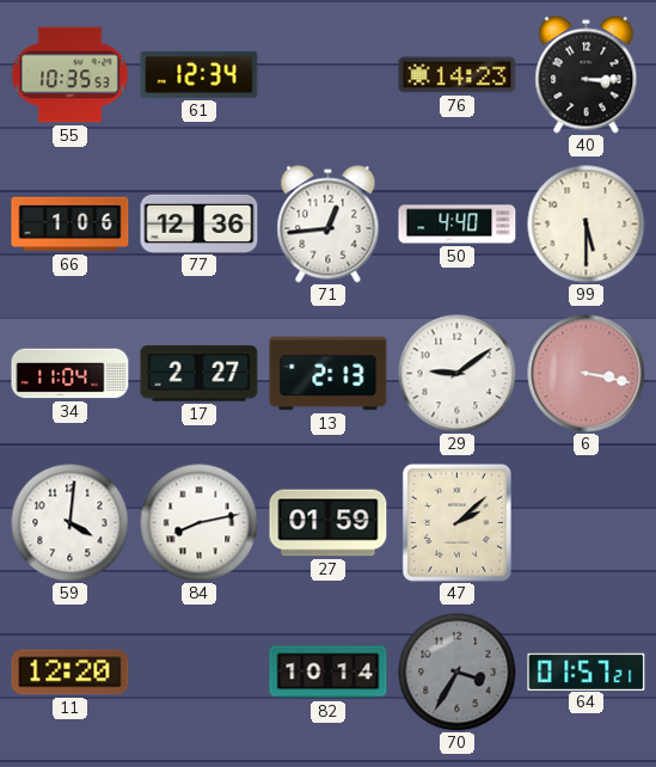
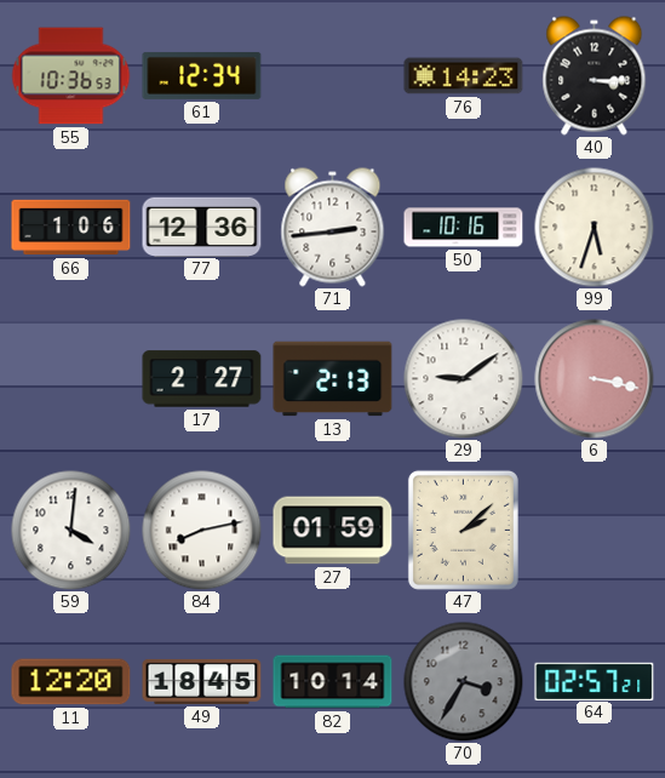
55: 10:35 -> 10:36 (71, 76)
71: 12:44 -> 2:44 (333, 228)
50: 4:40 -> 10:16 (464, 228)
99: 5:30 -> 5:33 (595, 228)
34: 11:04 -> none (70, 374)
49: none -> 18:45 (202, 681)
64: 01:57 -> 02:57 (595, 681)
